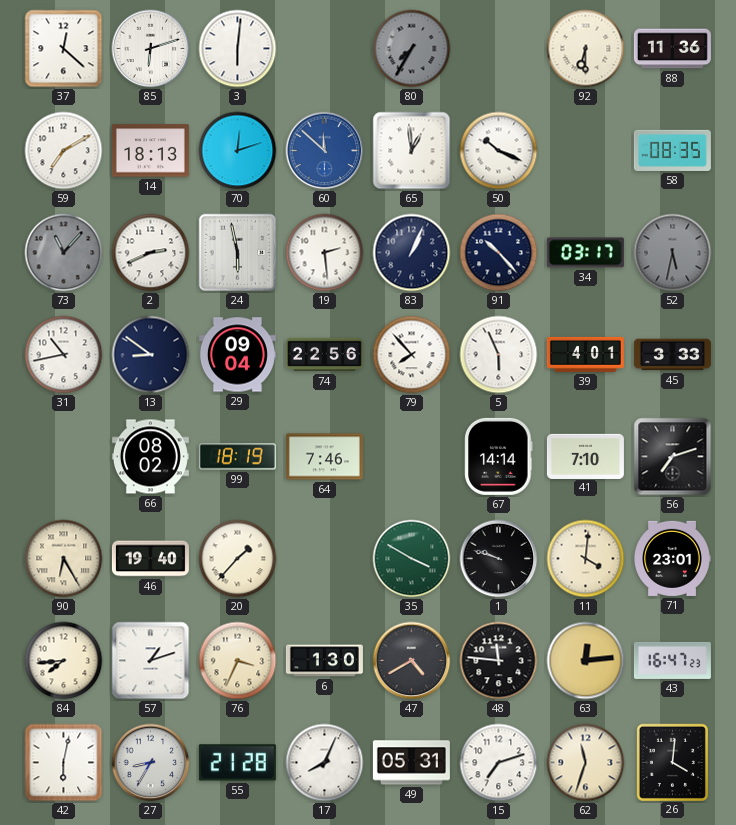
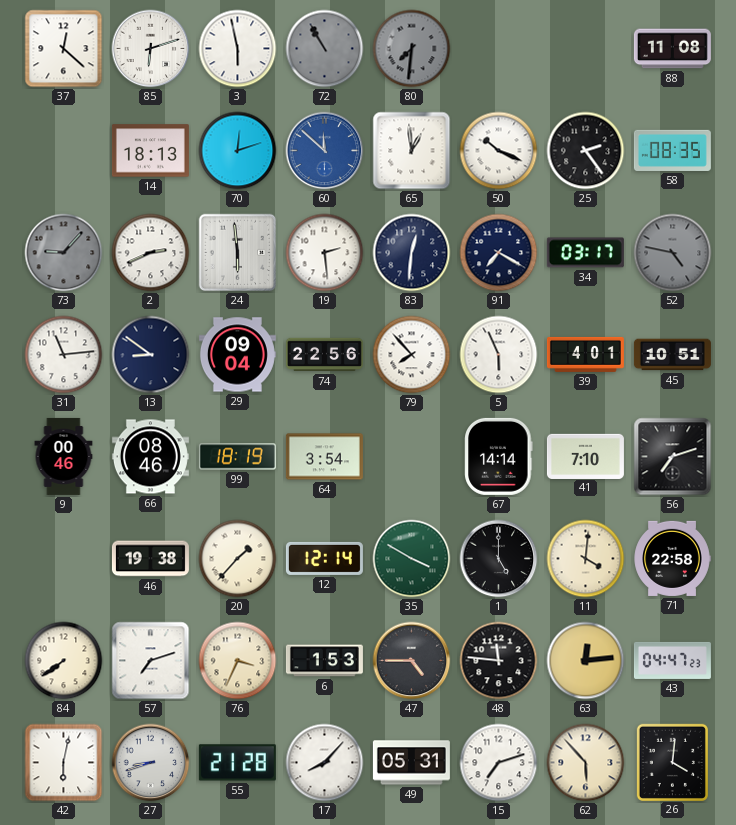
3: 6:01 -> 5:58 (238, 49)
72: none -> 10:55 (325, 49)
80: 7:35 -> 7:31 (412, 49)
92: 6:30 -> none (586, 49)
88: 11:36 -> 11:08 (672, 49)
59: 7:10 -> none (64, 151)
25: none -> 2:24 (586, 151)
73: 11:07 -> 9:07 (64, 253)
24: 5:58 -> 5:59 (238, 253)
83: 1:04 -> 12:31 (412, 253)
91: 10:23 -> 7:20 (499, 253)
52: 5:32 -> 4:47 (673, 253)
31: 10:43 -> 11:14 (64, 355)
45: 3:33 -> 10:51 (672, 355)
9: none -> 00:46 (64, 456)
66: 08:02 -> 08:46 (150, 457)
64: 7:46 -> 3:54 (324, 457)
90: 6:25 -> none (64, 559)
46: 19:40 -> 19:38 (150, 559)
12: none -> 12:14 (324, 558)
1: 9:48 -> 5:00 (499, 559)
71: 23:01 -> 22:58 (672, 558)
84: 7:44 -> 7:39 (64, 661)
57: 1:12 -> 7:12 (151, 661)
6: 1:30 -> 1:53 (324, 661)
47: 4:40 -> 4:45 (412, 661)
43: 16:47 -> 04:47 (672, 660)
27: 8:35 -> 8:42 (151, 763)
17: 8:04 -> 8:07 (325, 763)
62: 11:33 -> 5:53 (586, 763)
